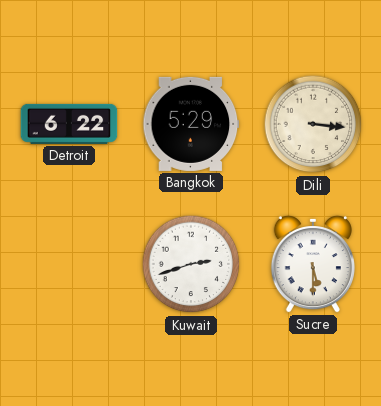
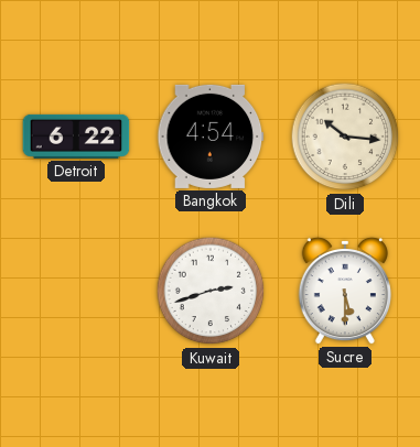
Bangkok: 5:29 -> 4:54 (211, 137)
Dili: 3:16 -> 10:16 (345, 137)
